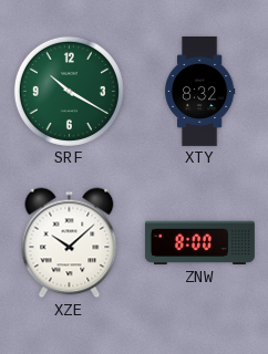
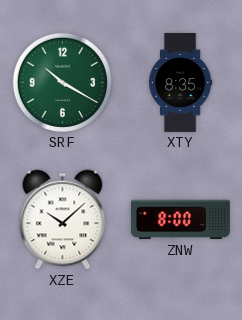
XTY: 8:32 -> 8:35 (180, 82)
